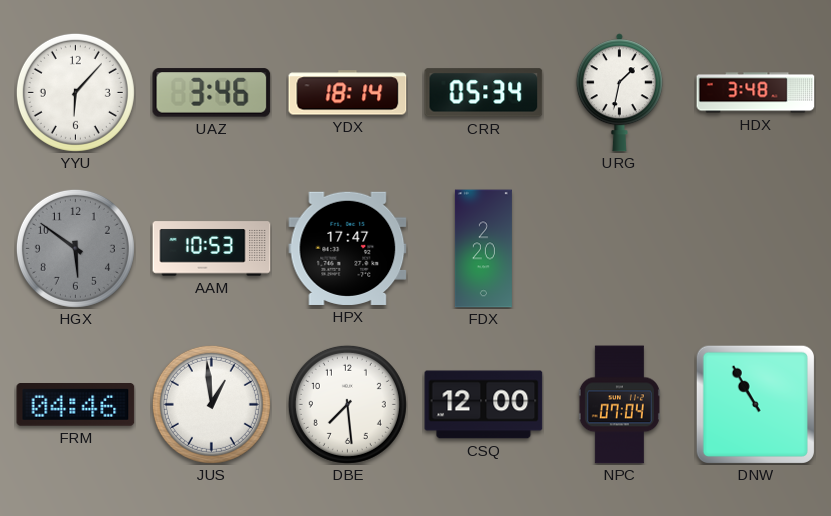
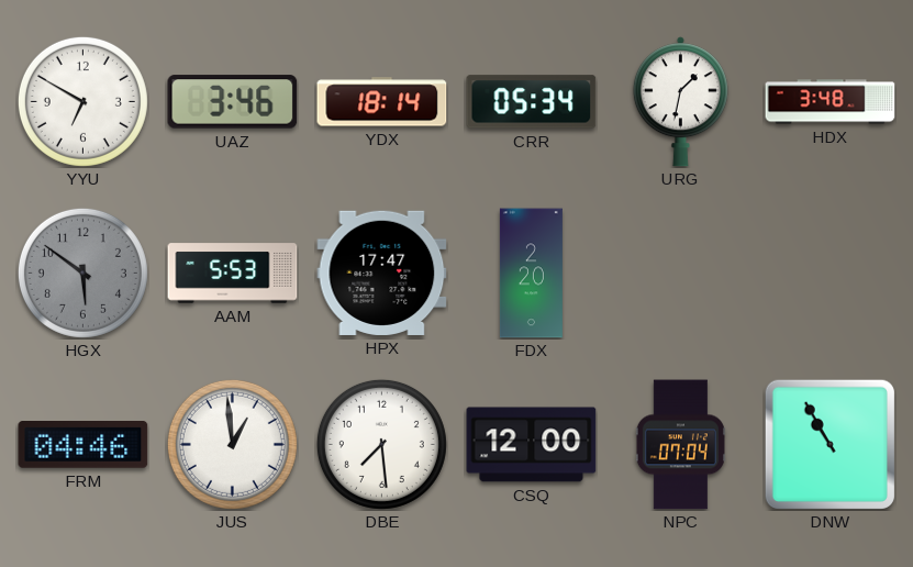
YYU: 6:07 -> 6:50 (82, 101)
AAM: 10:53 -> 5:53 (233, 274)
